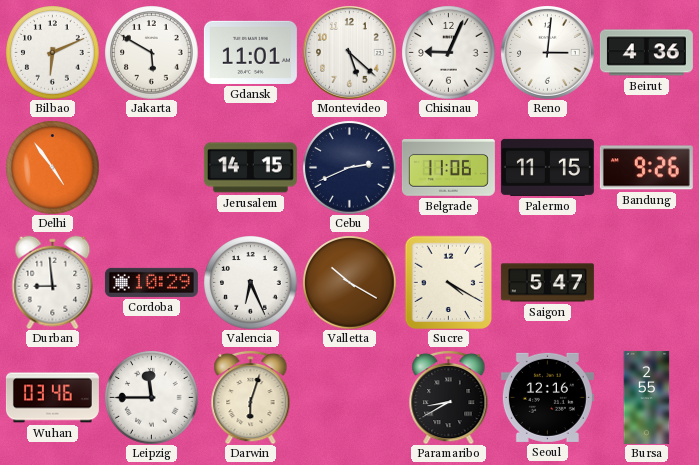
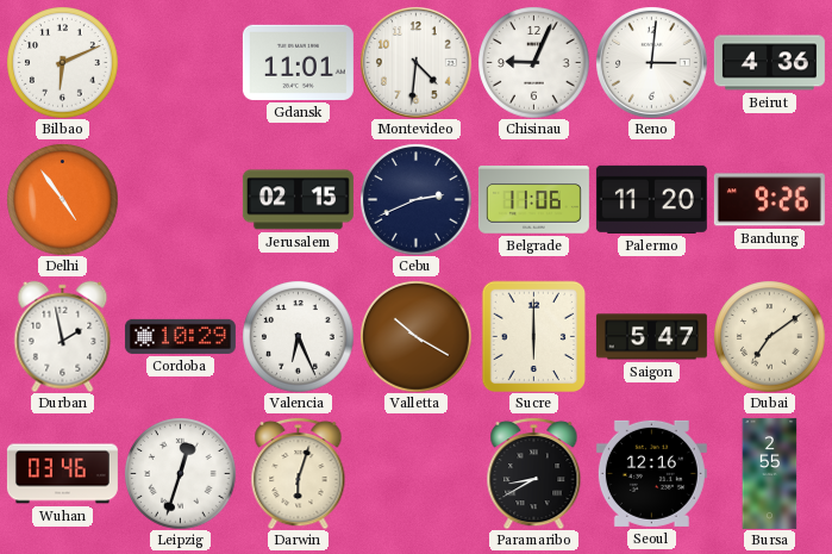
Jakarta: 5:50 -> none (151, 52)
Montevideo: 5:22 -> 4:31 (417, 63)
Jerusalem: 14:15 -> 02:15 (298, 200)
Palermo: 11:15 -> 11:20 (651, 199)
Durban: 8:59 -> 1:58 (63, 336)
Sucre: 4:20 -> 6:00 (533, 336)
Dubai: none -> 7:09 (769, 336)
Leipzig: 11:45 -> 12:33 (180, 473)
